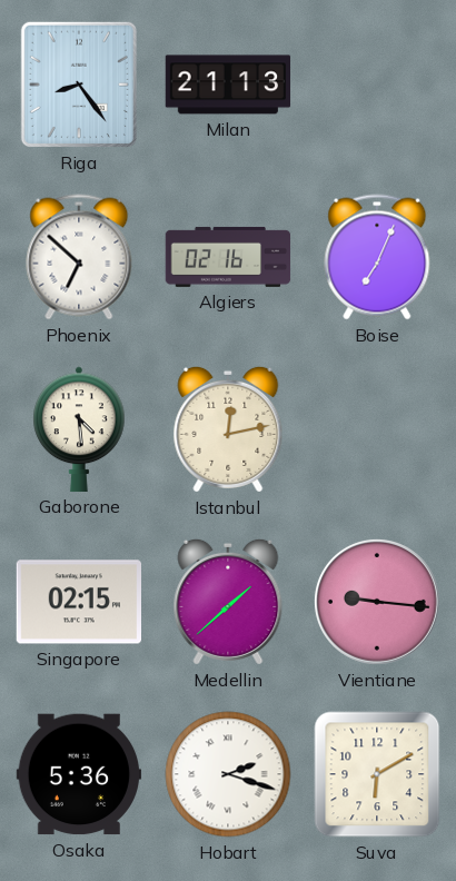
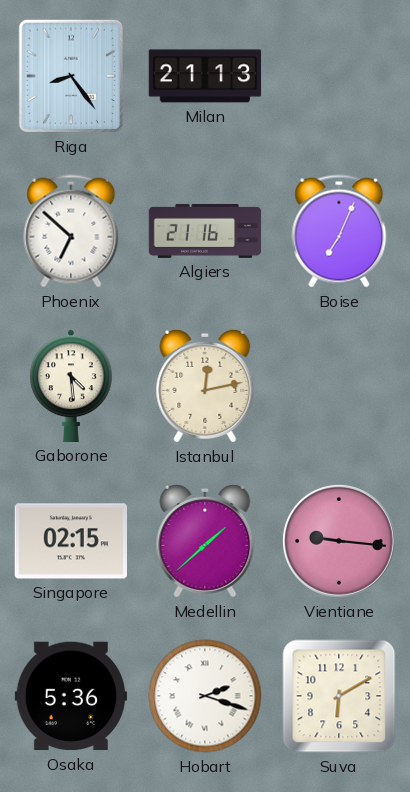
Algiers: 02:16 -> 21:16 (205, 231)
